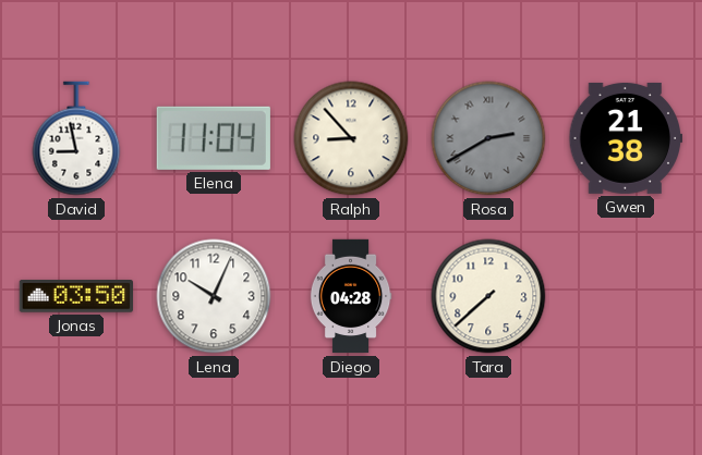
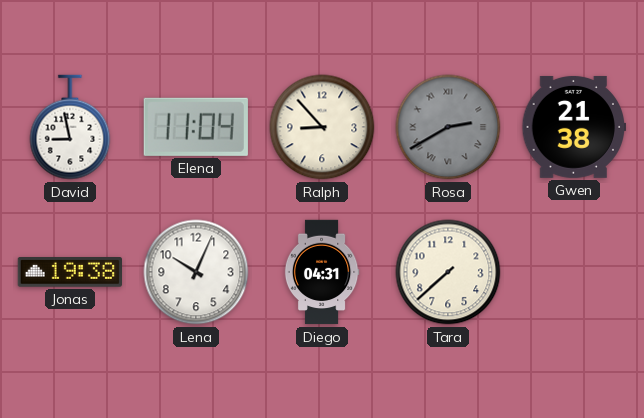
Jonas: 03:50 -> 19:38 (69, 272)
Diego: 04:28 -> 04:31 (322, 272)
